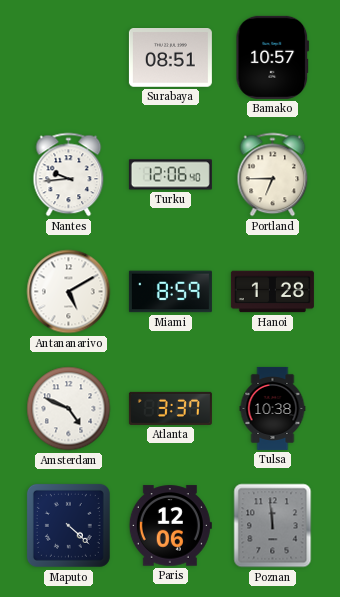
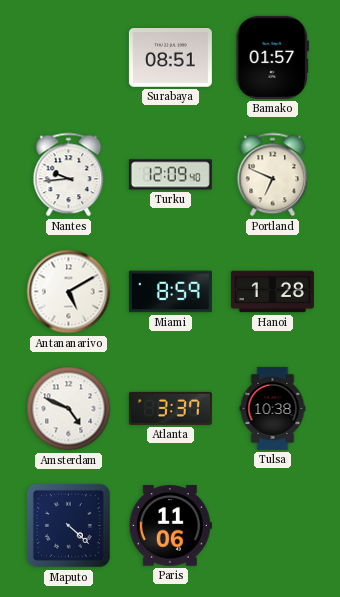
Bamako: 10:57 -> 01:57 (273, 57)
Turku: 12:06 -> 12:09 (170, 175)
Portland: 6:45 -> 6:49 (273, 175)
Paris: 12:06 -> 11:06 (170, 526)
Poznan: 11:59 -> none (273, 526)
